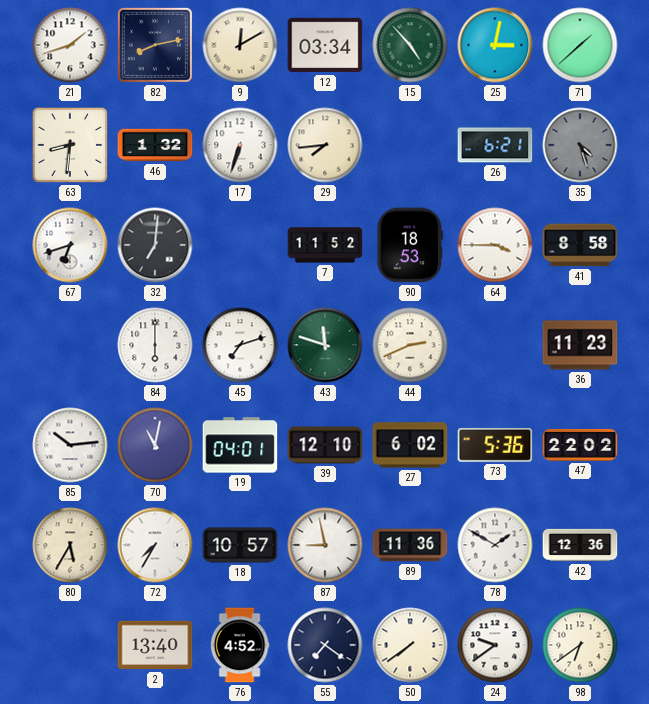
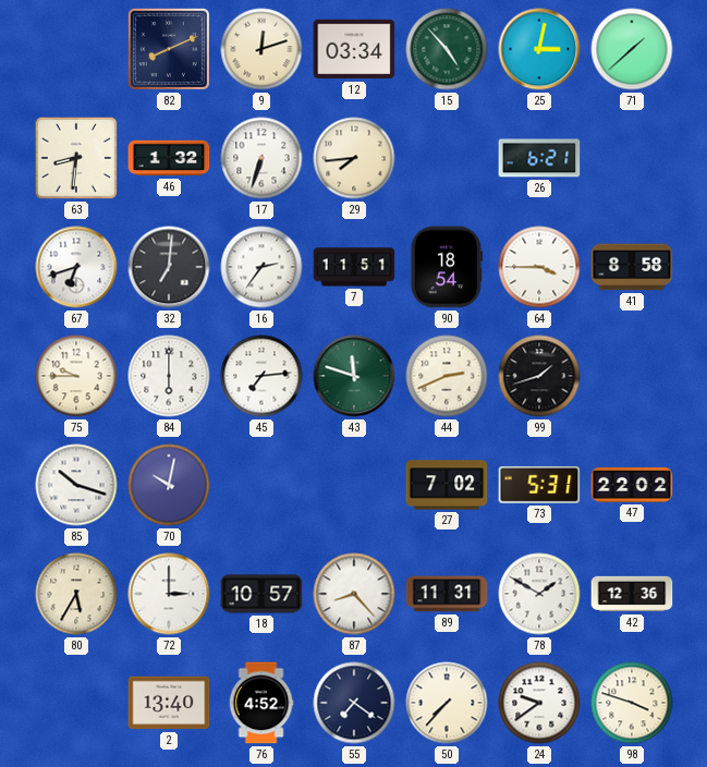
21: 1:42 -> none (70, 45)
82: 8:13 -> 8:11 (169, 49)
9: 12:10 -> 12:12 (261, 49)
35: 4:27 -> none (580, 145)
16: none -> 2:36 (261, 267)
7: 11:52 -> 11:51 (354, 267)
90: 18:53 -> 18:54 (446, 267)
75: none -> 9:45 (76, 376)
45: 7:12 -> 7:14 (261, 376)
99: none -> 1:42 (539, 376)
36: 11:23 -> none (580, 345)
85: 10:14 -> 10:18 (76, 485)
70: 11:02 -> 10:02 (169, 485)
19: 04:01 -> none (240, 445)
39: 12:10 -> none (325, 445)
27: 6:02 -> 7:02 (447, 485)
73: 5:36 -> 5:31 (539, 485)
72: 7:35 -> 3:00 (169, 594)
87: 8:58 -> 8:23 (354, 594)
89: 11:36 -> 11:31 (447, 594)
50: 7:39 -> 7:37 (447, 703)
98: 6:39 -> 3:48 (632, 703)
